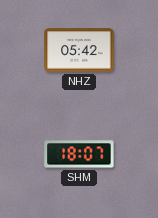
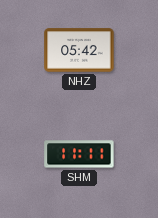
SHM: 18:07 -> 11:11 (79, 154)
